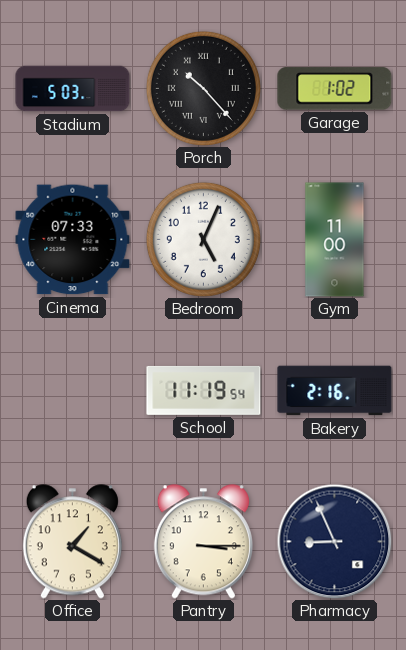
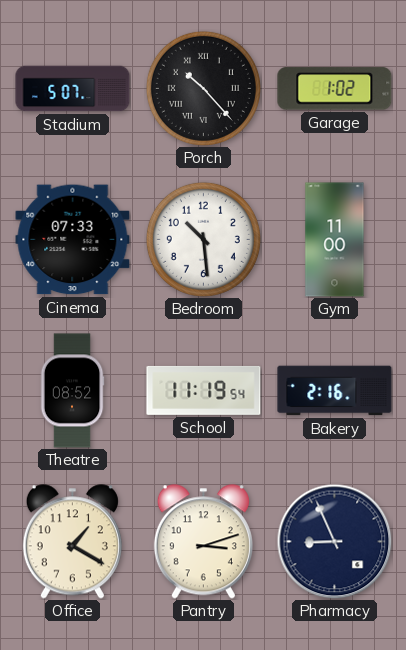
Stadium: 5:03 -> 5:07 (73, 89)
Bedroom: 5:04 -> 10:29 (203, 239)
Theatre: none -> 08:52 (72, 391)
Pantry: 3:15 -> 3:12 (203, 542)
